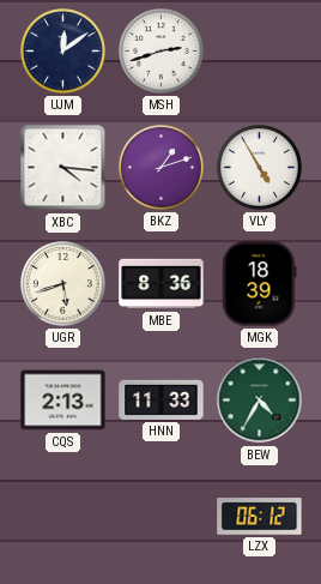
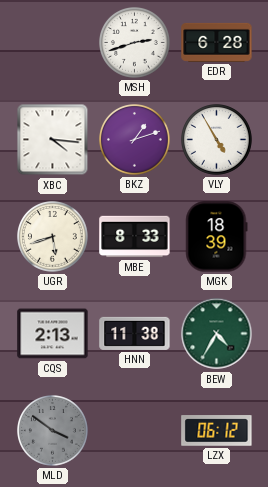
UJM: 12:09 -> none (63, 52)
EDR: none -> 6:28 (217, 42)
MBE: 8:36 -> 8:33 (135, 237)
HNN: 11:33 -> 11:38 (135, 333)
MLD: none -> 3:51 (53, 431)
